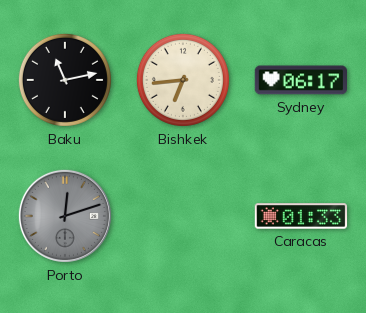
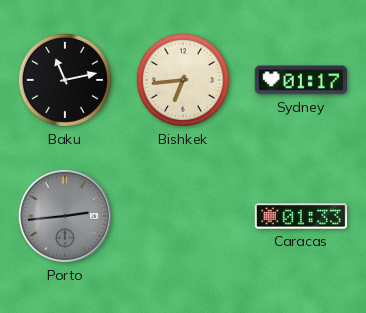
Sydney: 06:17 -> 01:17 (300, 80)
Porto: 12:12 -> 2:44 (65, 216)
